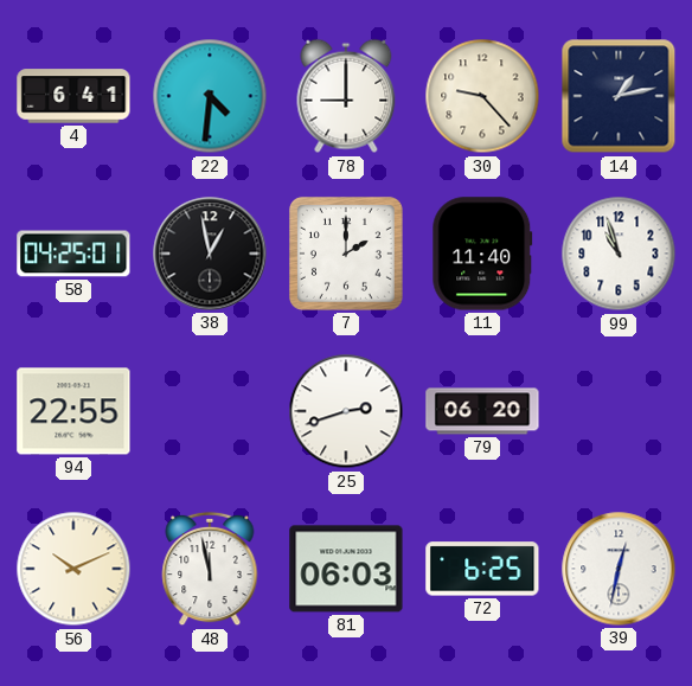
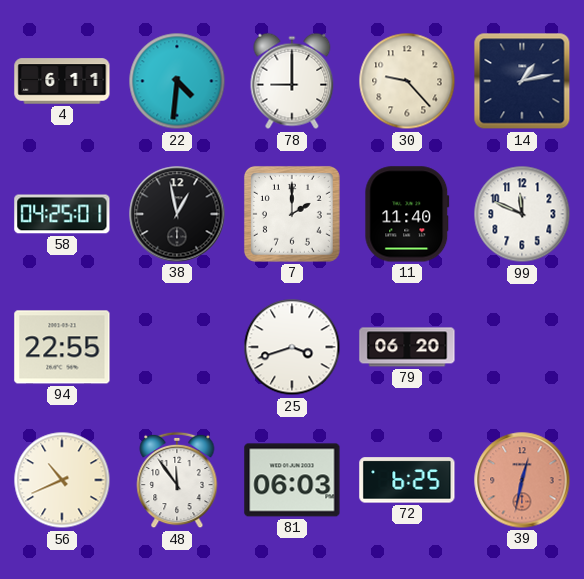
4: 6:41 -> 6:11 (62, 81)
99: 10:57 -> 11:49 (522, 214)
25: 2:42 -> 3:42 (292, 347)
56: 10:11 -> 10:41 (62, 480)
48: 11:58 -> 11:54 (177, 480)
39 dial: white -> salmon (522, 480)
